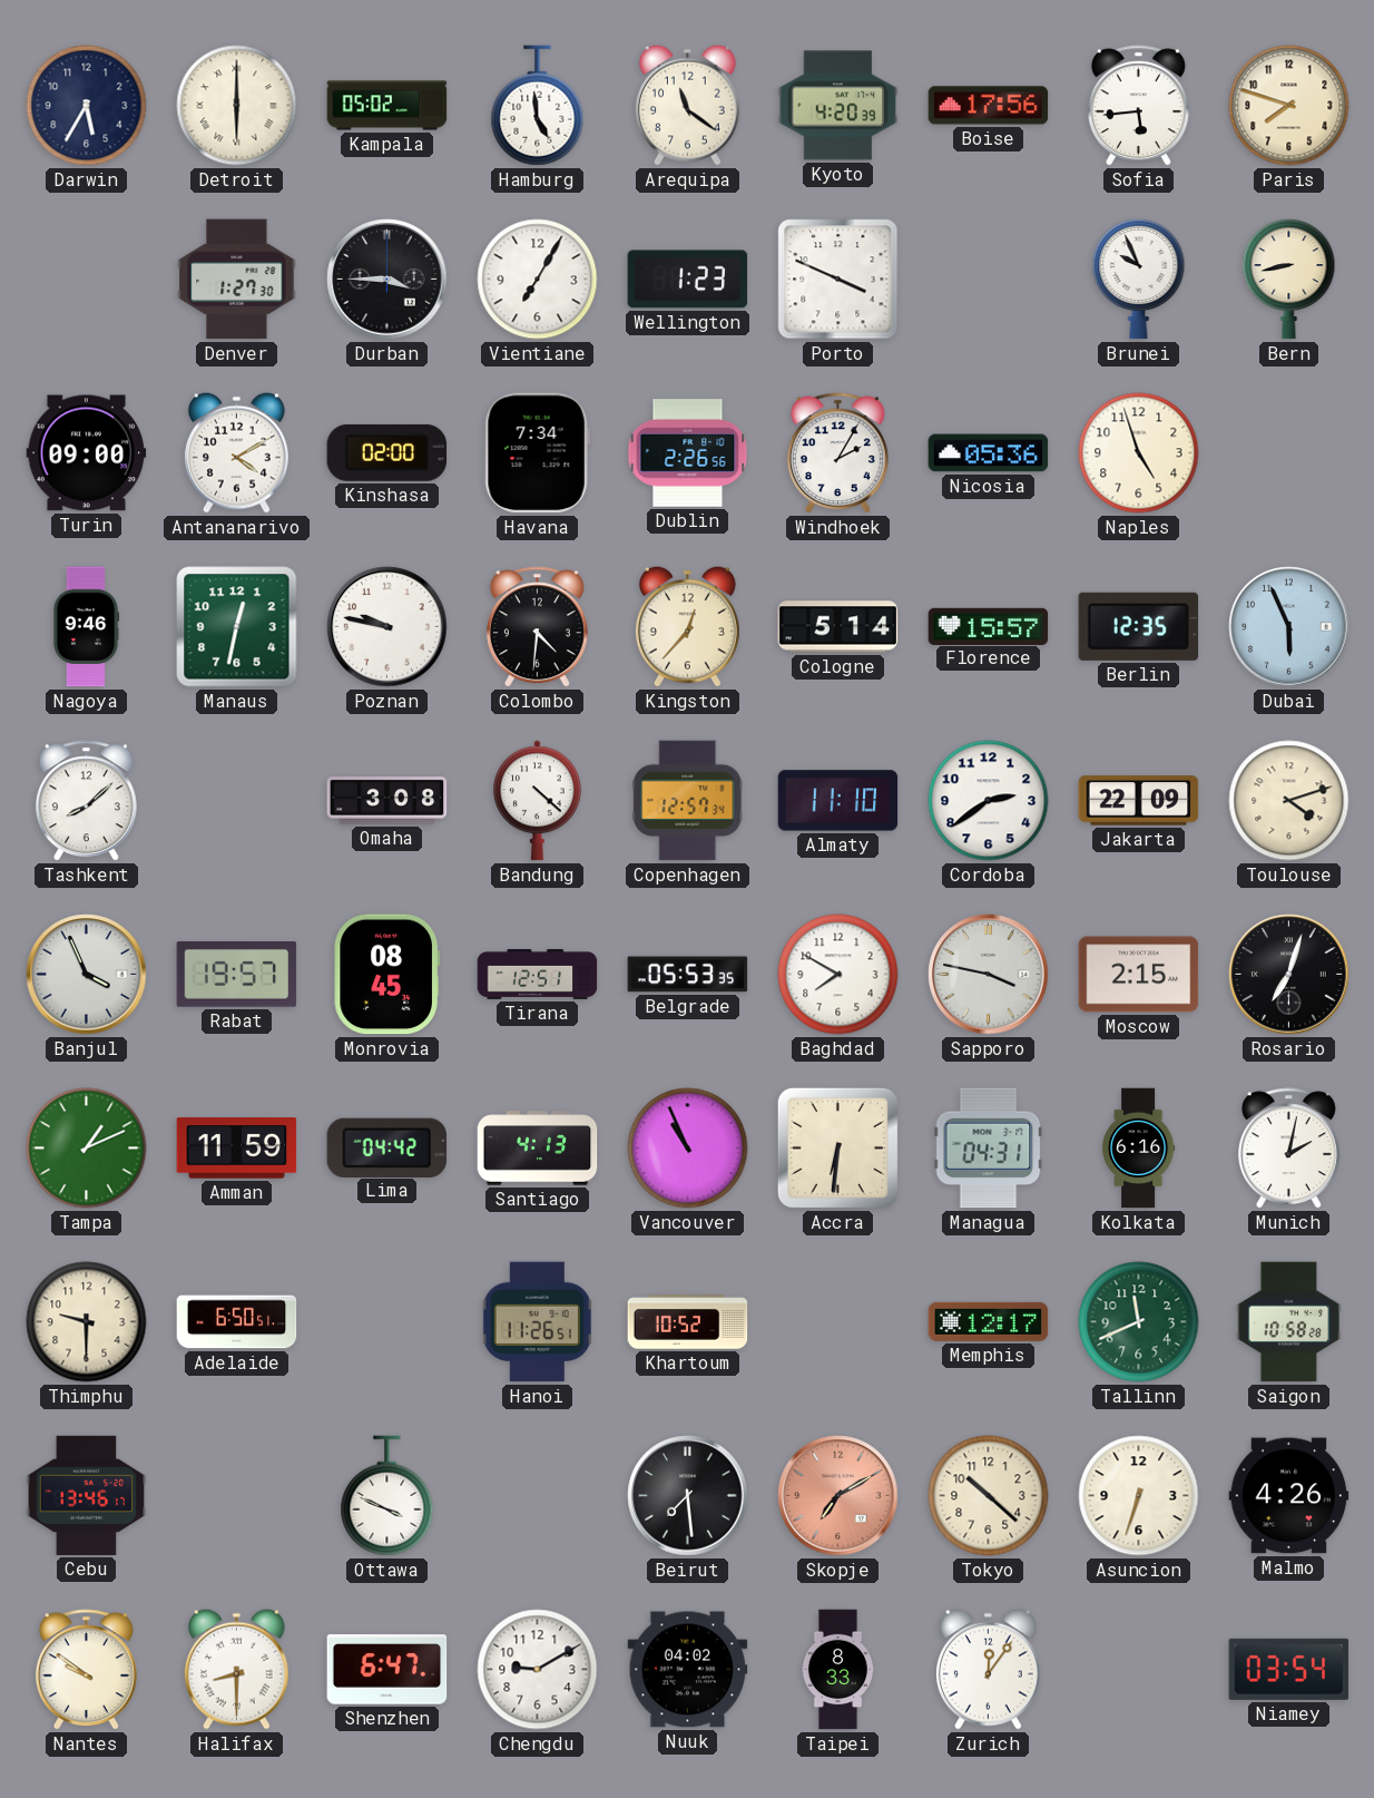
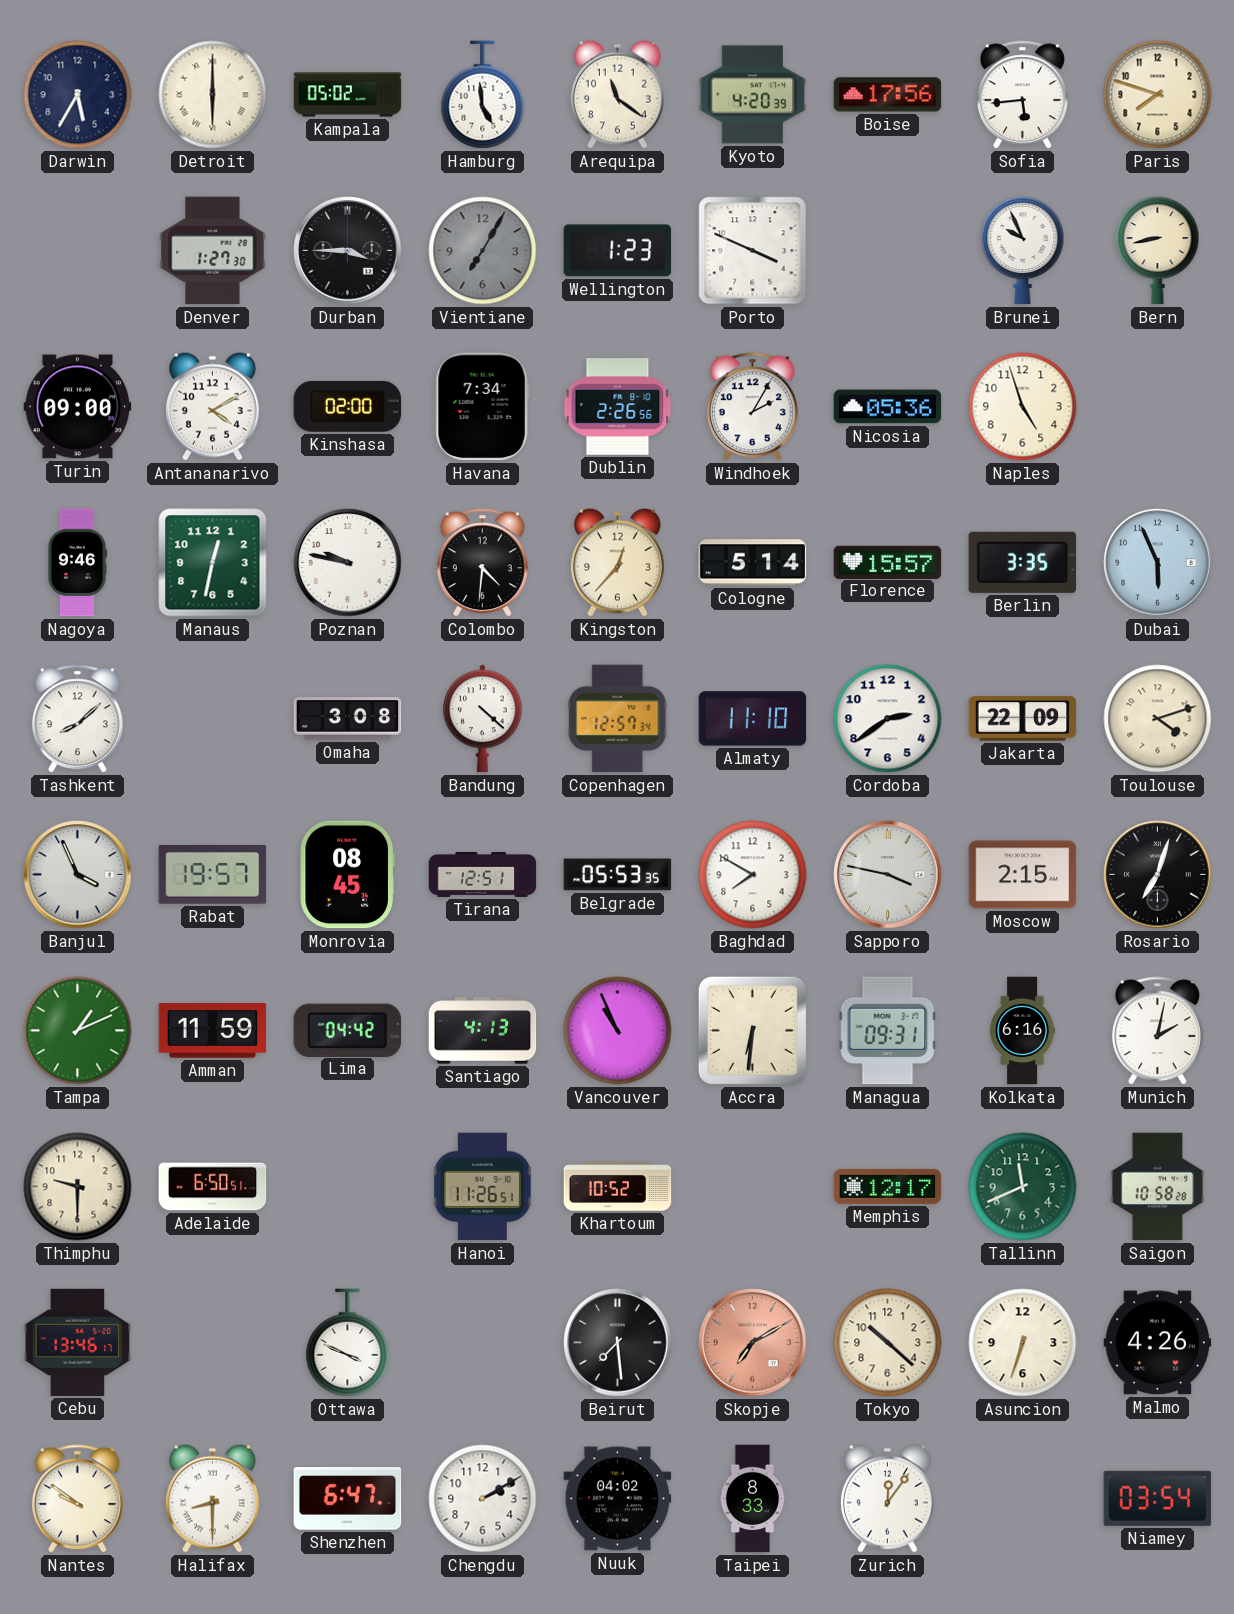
Vientiane dial: white -> grey (483, 251)
Berlin: 12:35 -> 3:35 (1023, 562)
Managua: 04:31 -> 09:31 (888, 1031)
Chengdu: 9:10 -> 2:10 (483, 1499)
